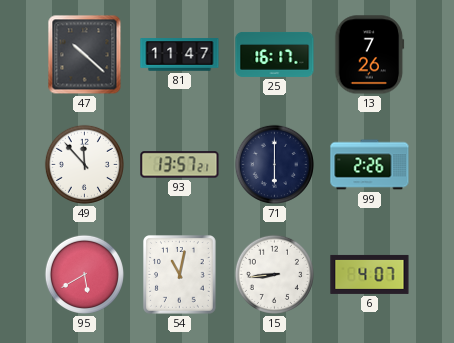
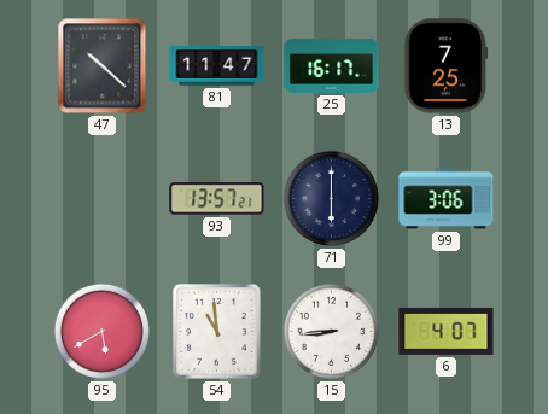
13: 7:26 -> 7:25 (447, 66)
49: 11:53 -> none (84, 164)
99: 2:26 -> 3:06 (447, 199)
54: 11:02 -> 10:59 (217, 332)
